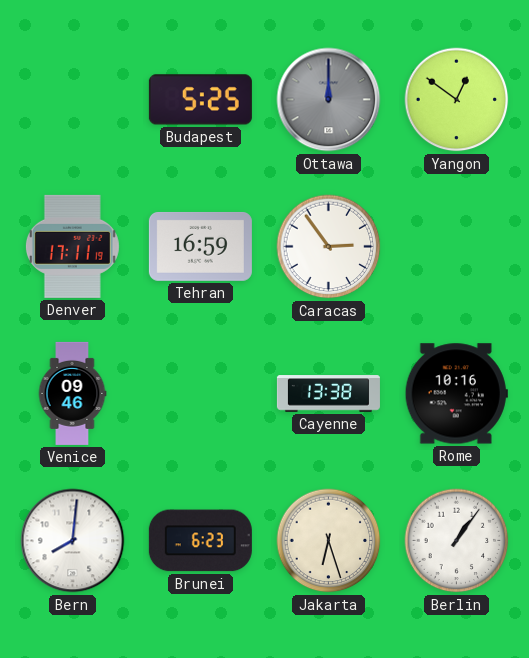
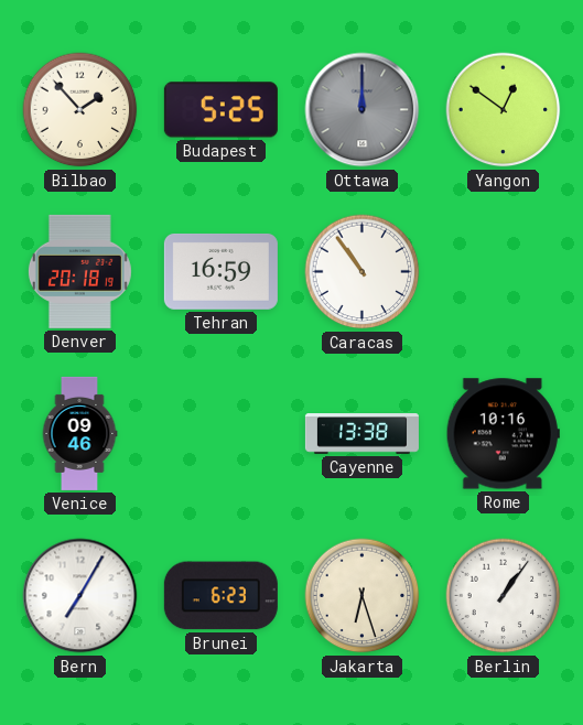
Bilbao: none -> 1:53 (80, 110)
Denver: 17:11 -> 20:18 (79, 271)
Caracas: 2:54 -> 10:54 (363, 272)
Bern: 8:01 -> 7:05 (80, 596)
